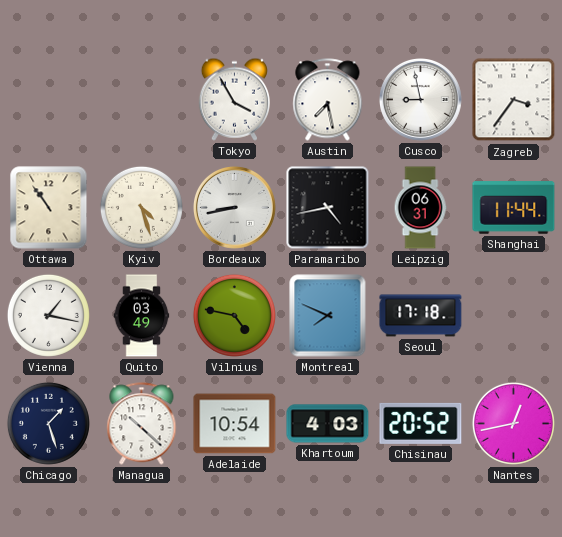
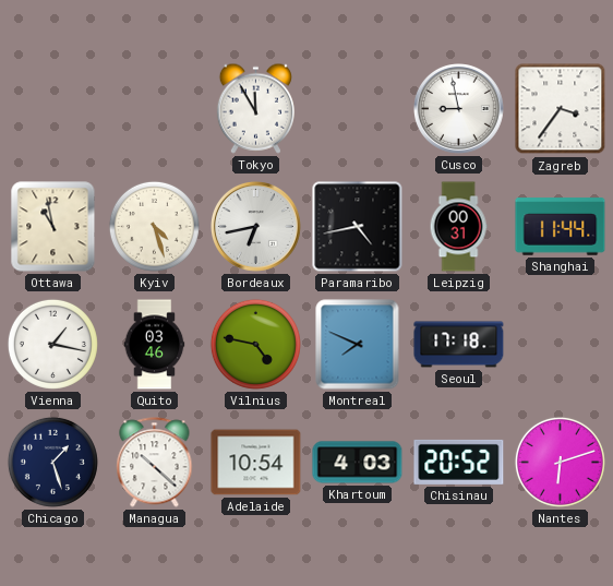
Tokyo: 3:55 -> 11:55 (255, 108)
Austin: 7:28 -> none (328, 100)
Ottawa: 10:54 -> 10:58 (53, 227)
Bordeaux: 8:43 -> 6:43 (256, 227)
Leipzig: 06:31 -> 00:31 (458, 227)
Quito: 03:49 -> 03:46 (155, 345)
Nantes: 12:43 -> 6:12 (560, 462)
